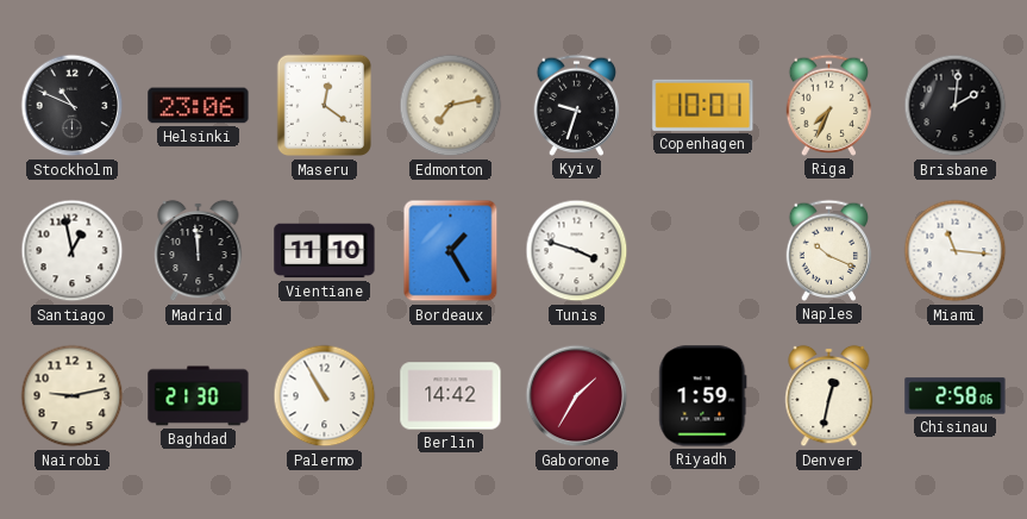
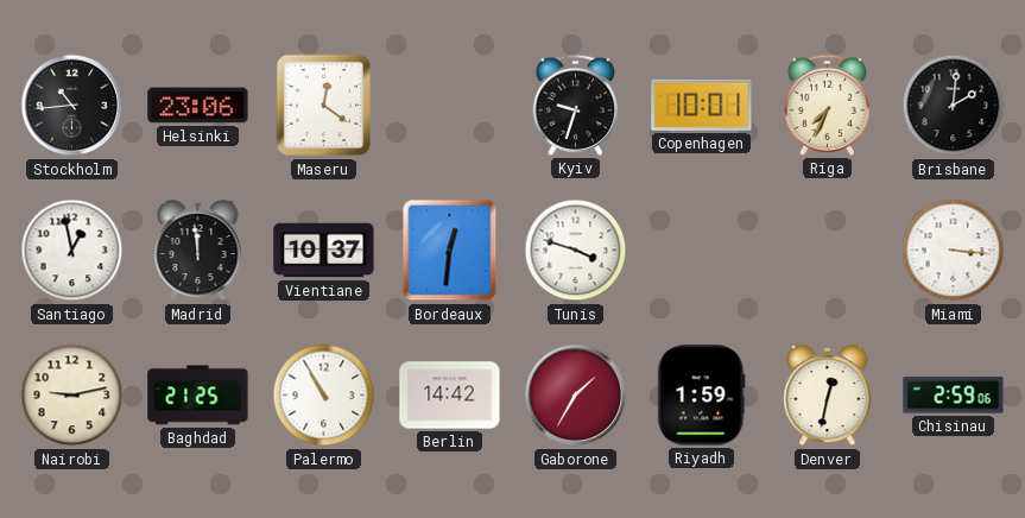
Stockholm: 10:49 -> 10:44 (72, 106)
Edmonton: 7:13 -> none (451, 106)
Vientiane: 11:10 -> 10:37 (324, 251)
Bordeaux: 1:25 -> 12:31 (450, 251)
Naples: 10:19 -> none (829, 250)
Miami: 11:16 -> 3:16 (954, 251)
Baghdad: 21:30 -> 21:25 (198, 396)
Chisinau: 2:58 -> 2:59 (954, 396)
